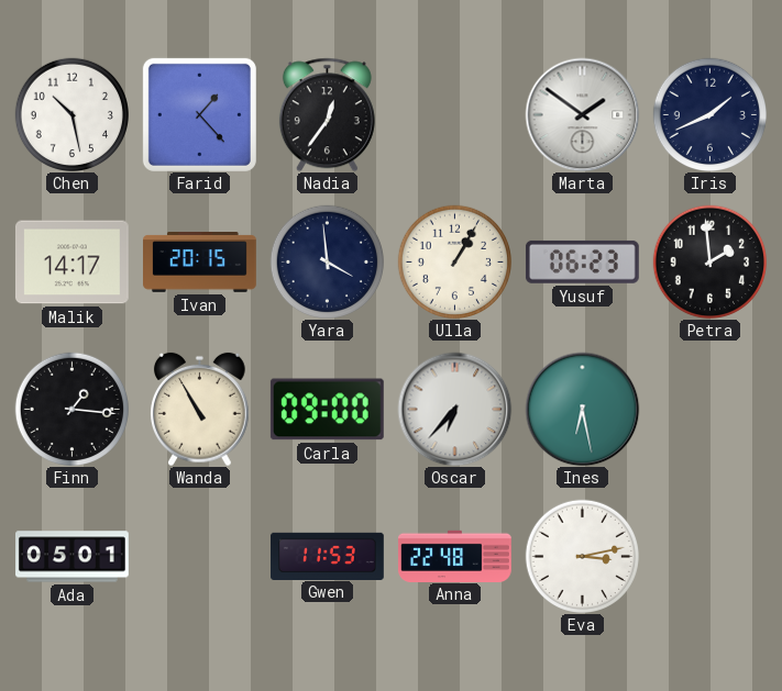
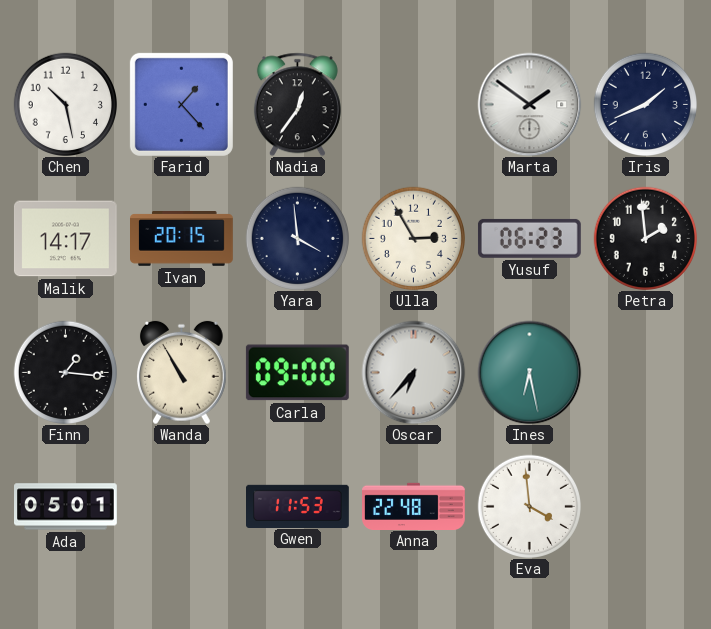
Ulla: 1:05 -> 2:55 (413, 238)
Eva: 3:13 -> 3:59 (529, 506)
